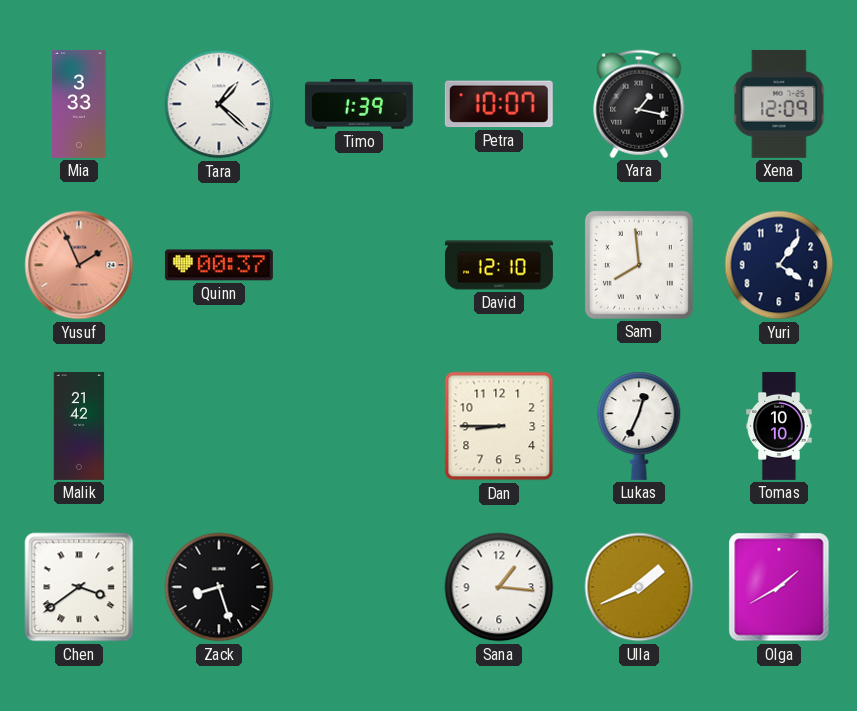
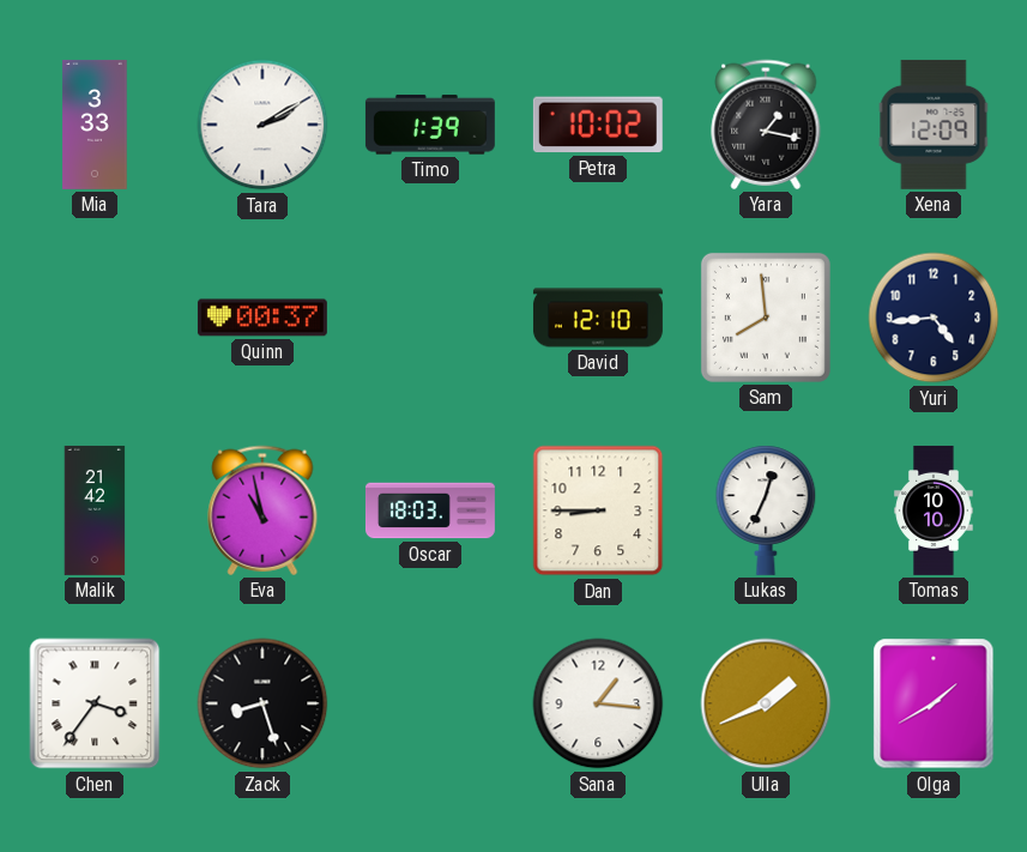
Tara: 1:22 -> 2:10 (262, 125)
Petra: 10:07 -> 10:02 (598, 125)
Yusuf: 1:56 -> none (79, 265)
Yuri: 4:06 -> 4:44 (934, 318)
Eva: none -> 10:58 (262, 510)
Oscar: none -> 18:03 (430, 510)
Chen: 3:39 -> 3:36 (95, 703)
